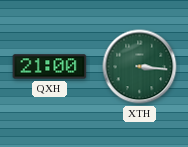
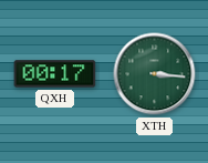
QXH: 21:00 -> 00:17 (55, 74)
